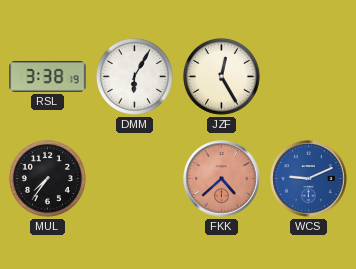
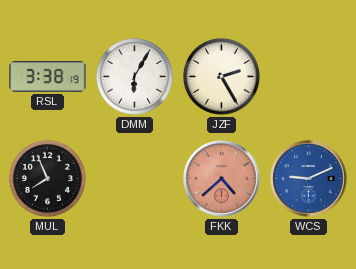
JZF: 12:25 -> 2:25 (221, 76)
MUL: 7:36 -> 7:56 (47, 178)
